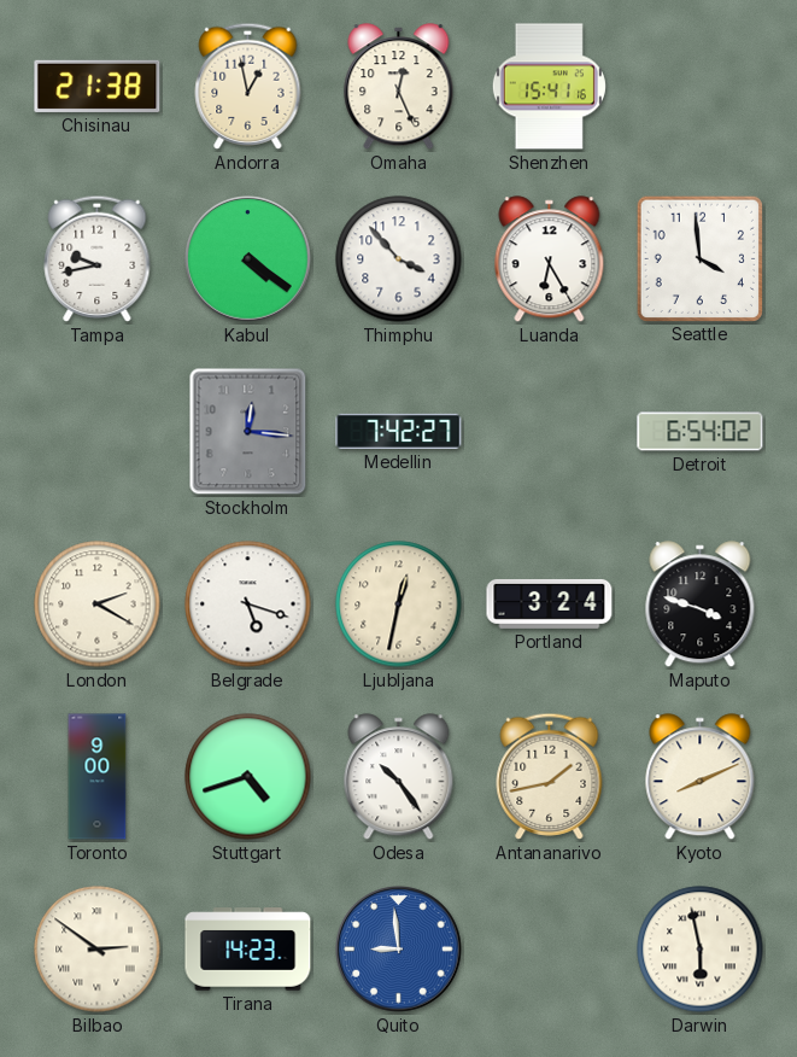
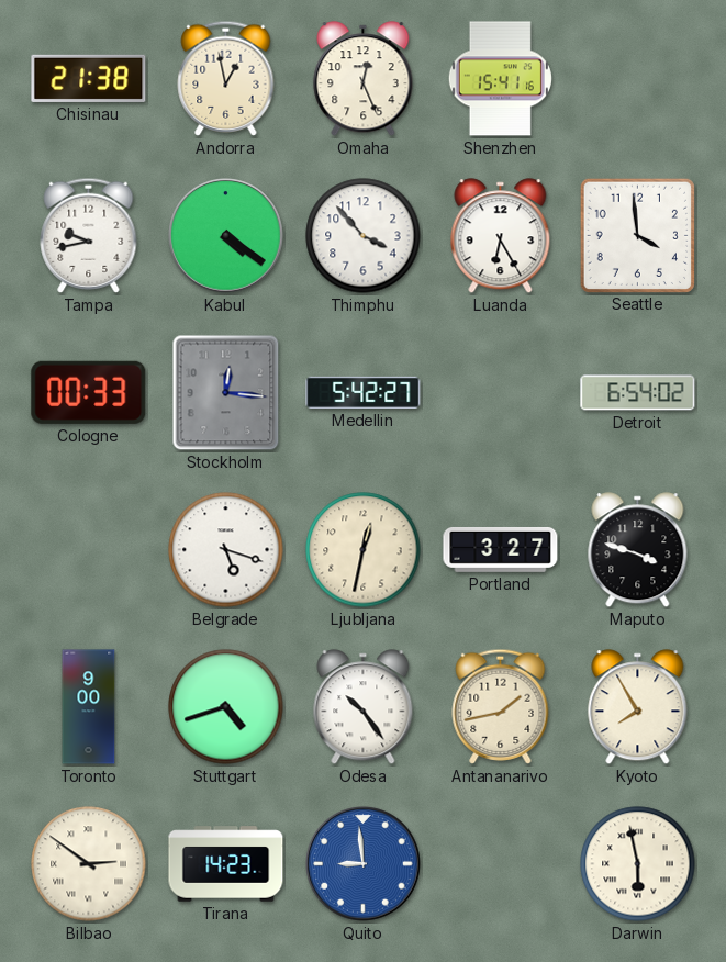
Cologne: none -> 00:33 (89, 392)
Medellin: 7:42 -> 5:42 (364, 392)
London: 2:20 -> none (98, 605)
Portland: 3:24 -> 3:27 (501, 549)
Kyoto: 8:11 -> 7:55 (638, 707)
